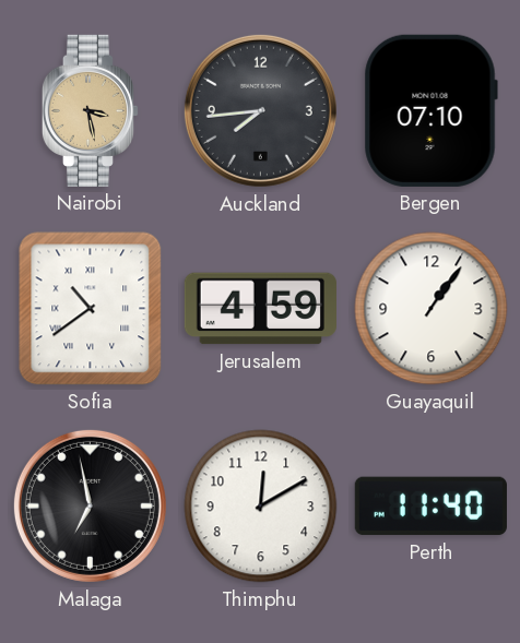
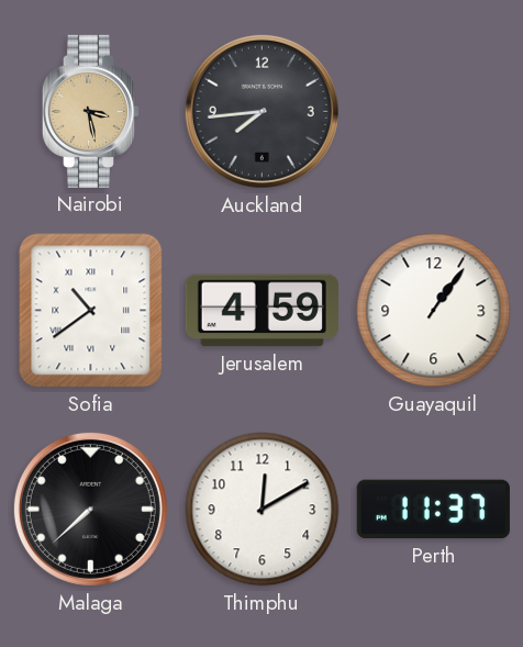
Bergen: 07:10 -> none (430, 110)
Malaga: 6:58 -> 7:38 (90, 509)
Perth: 11:40 -> 11:37 (433, 510)
